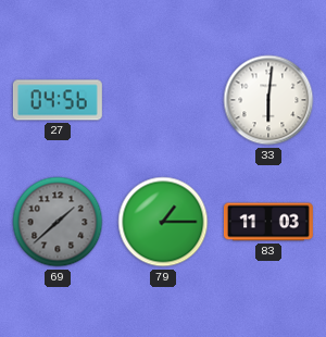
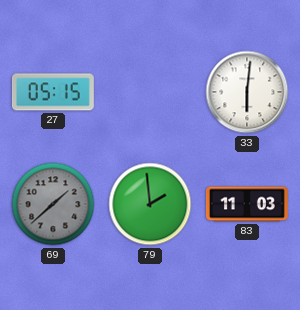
27: 04:56 -> 05:15 (53, 92)
79: 1:15 -> 1:59 (150, 204)
